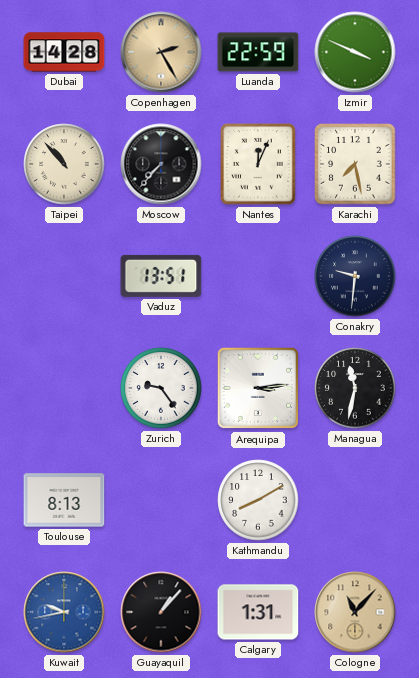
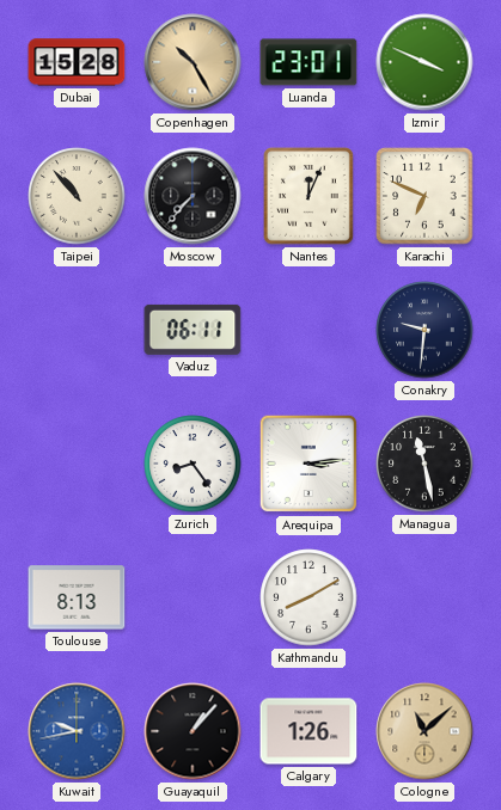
Dubai: 14:28 -> 15:28 (77, 62)
Copenhagen: 2:25 -> 10:25 (193, 62)
Luanda: 22:59 -> 23:01 (308, 62)
Karachi: 7:28 -> 6:49 (424, 196)
Vaduz: 13:51 -> 06:11 (193, 330)
Zurich: 9:24 -> 8:24 (193, 464)
Managua: 11:32 -> 11:28 (424, 464)
Calgary: 1:31 -> 1:26 (308, 731)
Cologne: 11:07 -> 11:08 (424, 731)
